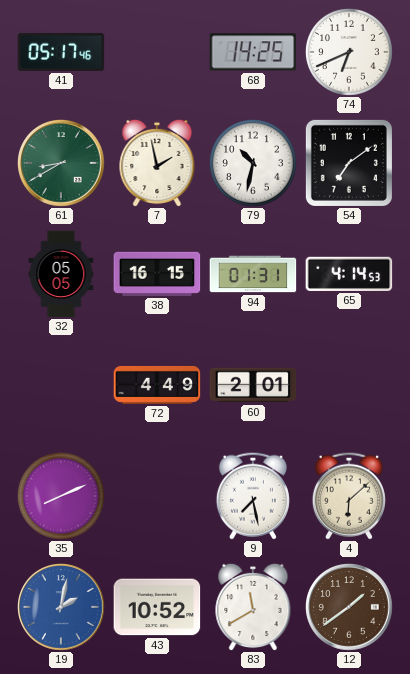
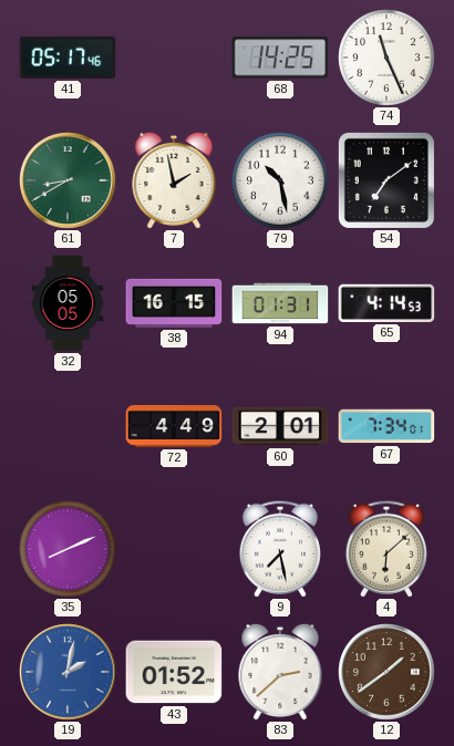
74: 6:41 -> 11:26 (388, 59)
79: 10:32 -> 10:28 (281, 182)
67: none -> 7:34 (386, 426)
43: 10:52 -> 01:52 (174, 672)
83: 11:40 -> 2:38 (280, 672)
